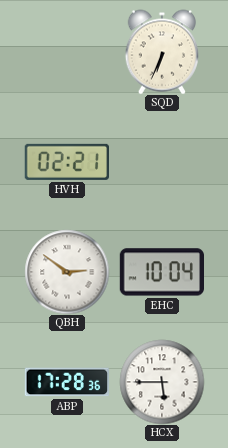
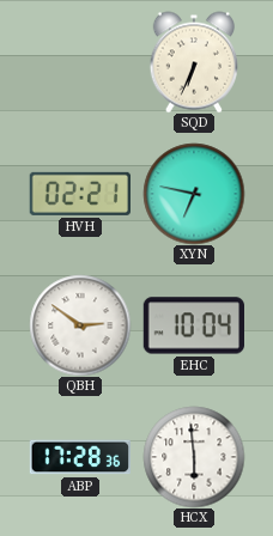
XYN: none -> 6:47 (194, 194)
HCX: 5:45 -> 5:59 (194, 457)
